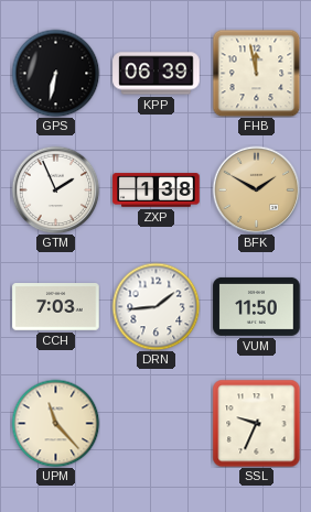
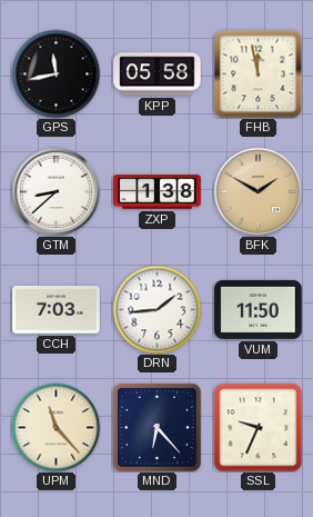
GPS: 6:32 -> 11:43 (55, 73)
KPP: 06:39 -> 05:58 (158, 74)
GTM: 1:56 -> 8:38 (55, 191)
MND: none -> 6:23 (156, 427)
